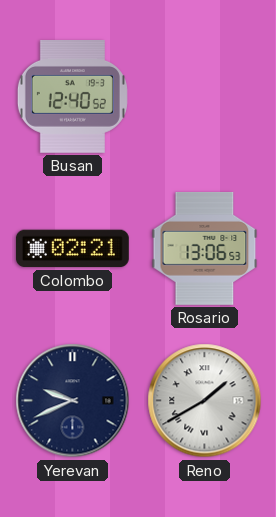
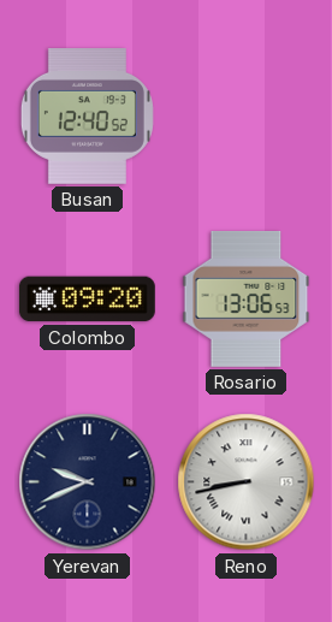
Colombo: 02:21 -> 09:20 (87, 300)
Reno: 1:40 -> 8:43 (247, 482)
